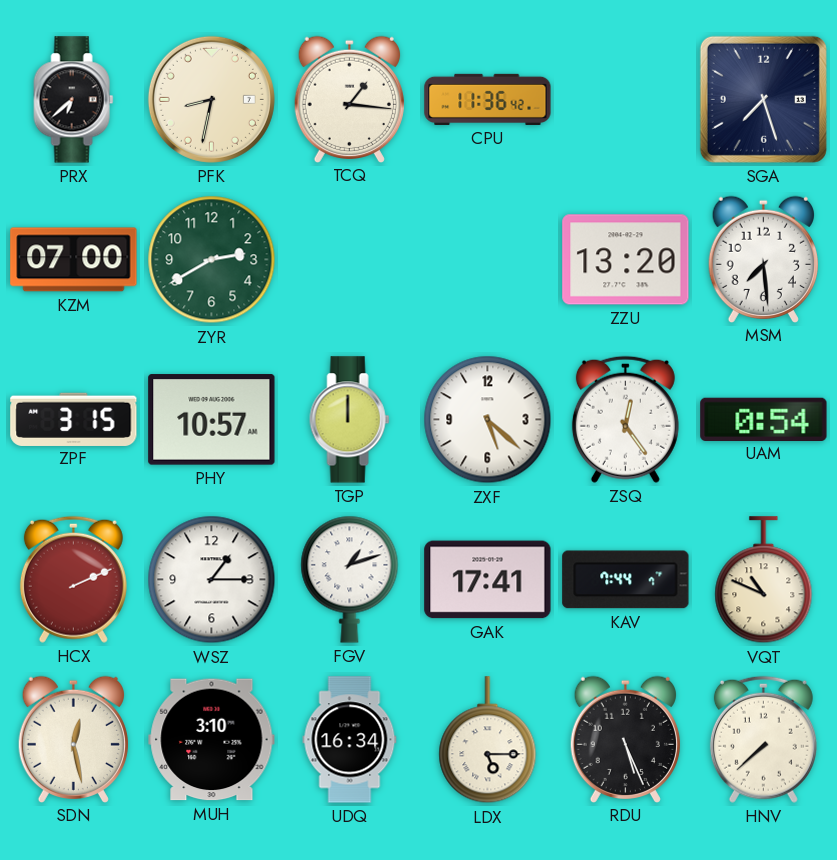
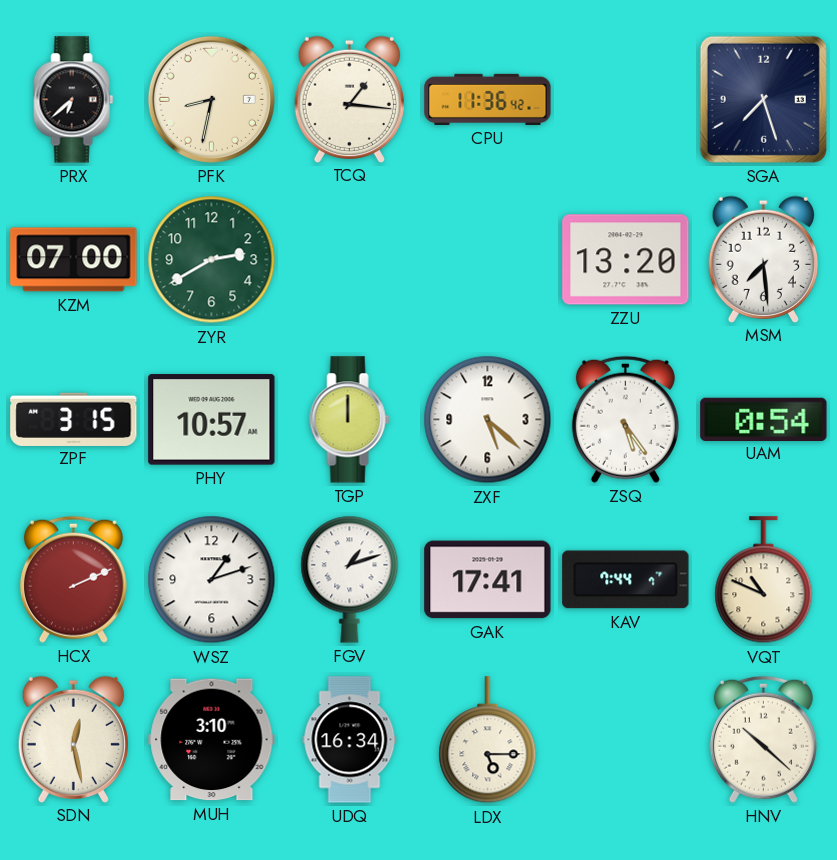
ZSQ: 12:24 -> 5:24 (625, 419)
WSZ: 1:15 -> 1:12 (212, 580)
RDU: 5:26 -> none (625, 739)
HNV: 7:38 -> 10:22 (763, 739)
